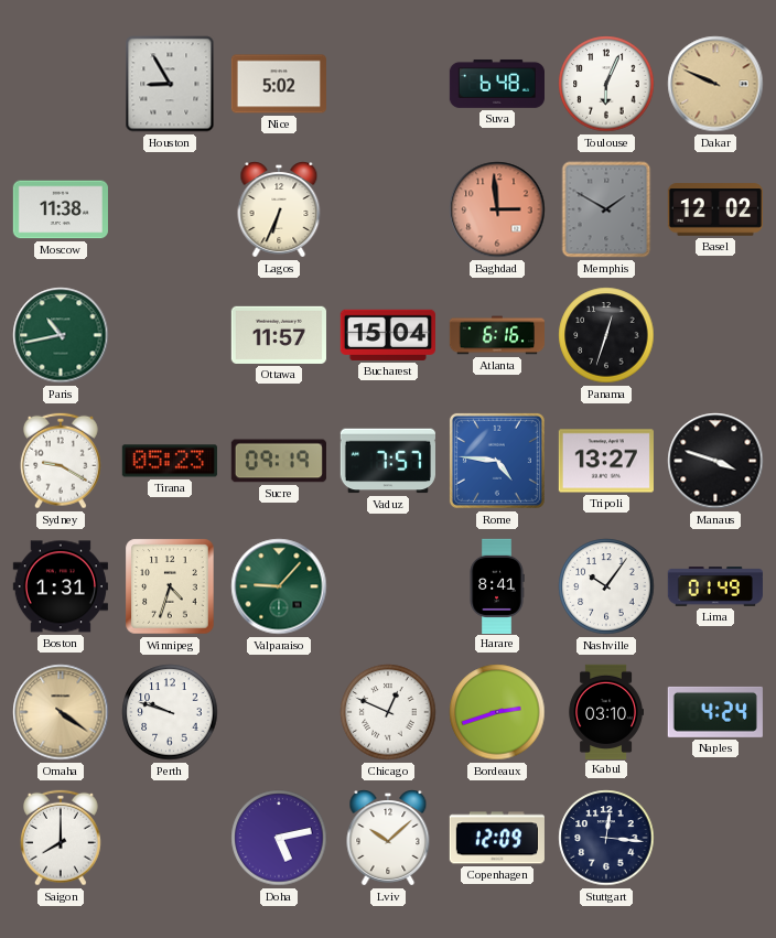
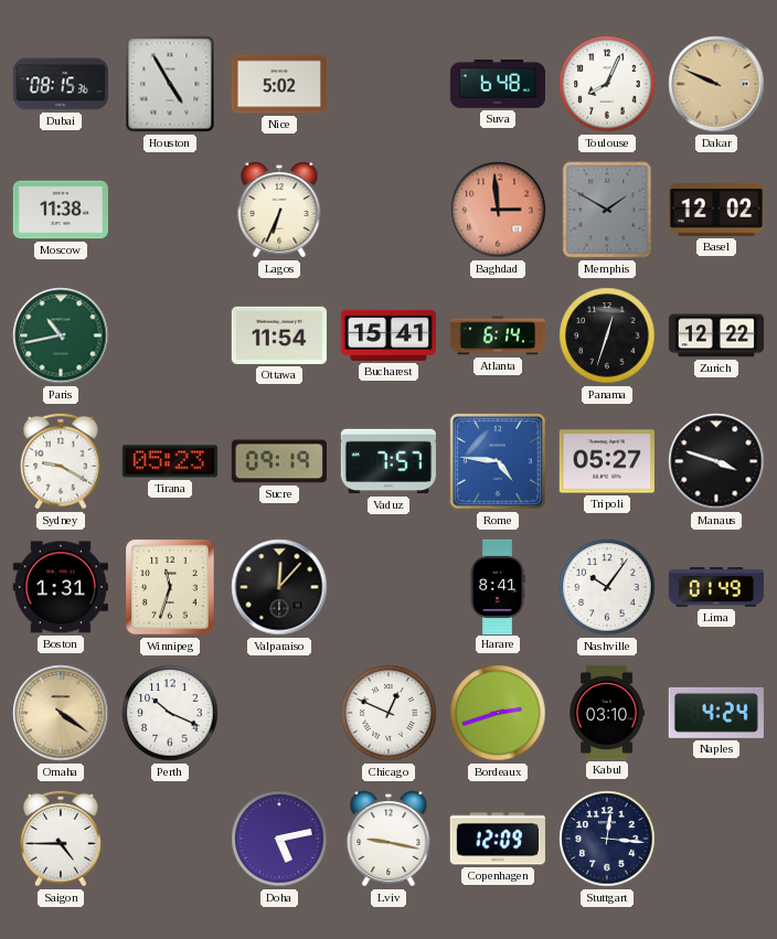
Dubai: none -> 08:15 (60, 84)
Houston: 8:55 -> 4:55 (170, 84)
Toulouse: 6:04 -> 8:04 (607, 84)
Ottawa: 11:57 -> 11:54 (279, 335)
Bucharest: 15:04 -> 15:41 (388, 335)
Atlanta: 6:16 -> 6:14 (497, 335)
Zurich: none -> 12:22 (715, 335)
Tripoli: 13:27 -> 05:27 (607, 461)
Winnipeg: 4:33 -> 11:33 (170, 587)
Valparaiso: 9:07 -> 12:07 (279, 587)
Valparaiso dial: green -> black (279, 587)
Perth: 9:48 -> 10:19 (170, 713)
Saigon: 8:00 -> 4:45 (61, 839)
Lviv: 10:08 -> 9:17 (388, 839)
